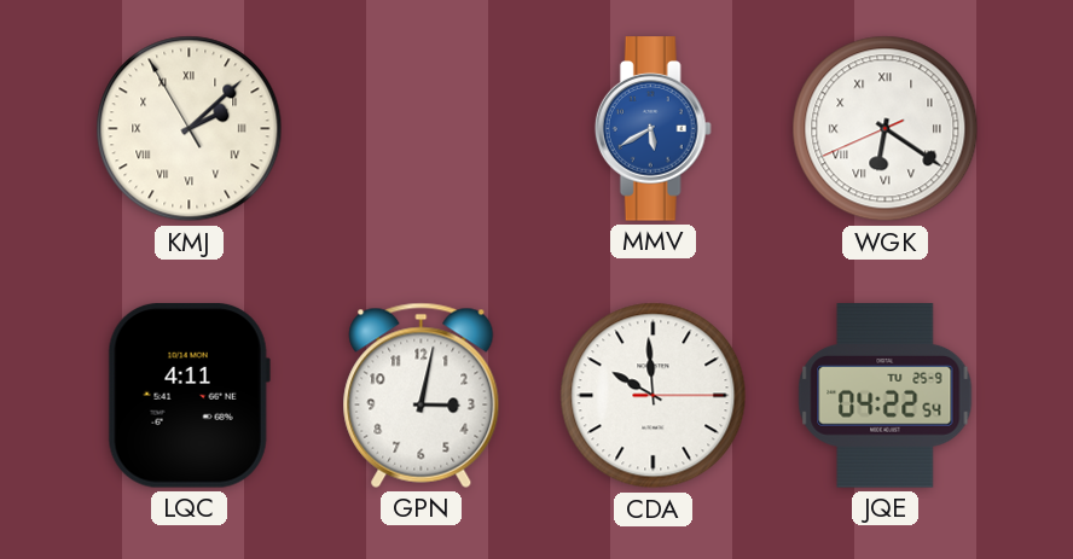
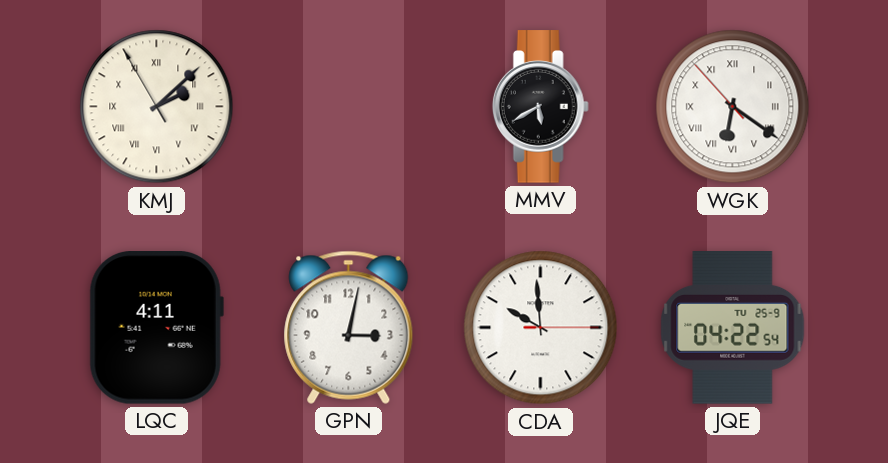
MMV dial: blue -> black (540, 107)
WGK: 6:20:41 -> 6:20:53 (733, 107)
